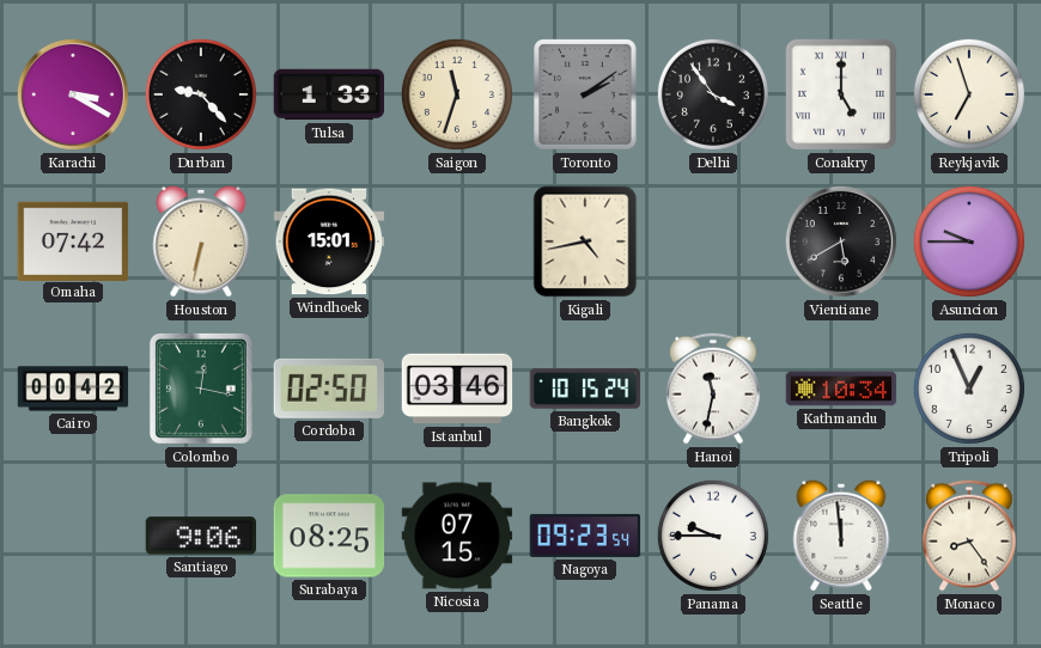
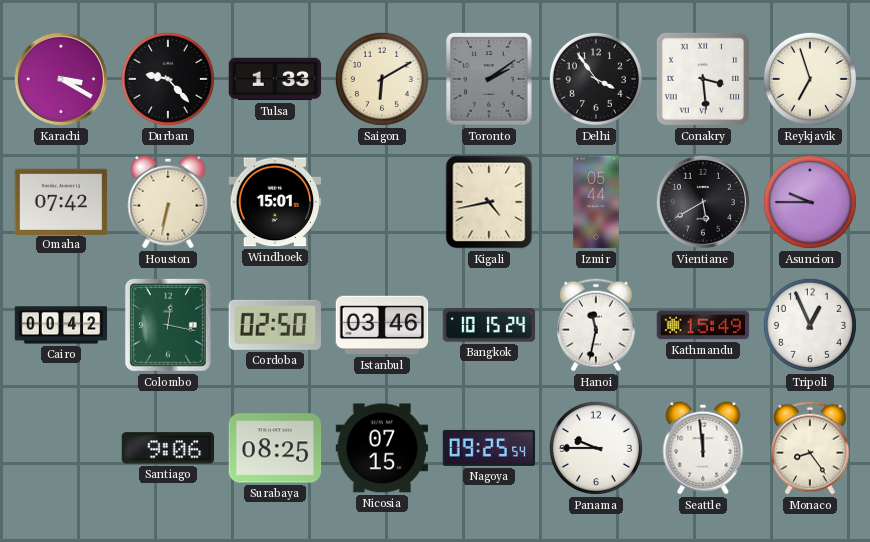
Saigon: 11:33 -> 6:10 (382, 79)
Conakry: 5:00 -> 3:29 (703, 79)
Izmir: none -> 05:44 (596, 202)
Kathmandu: 10:34 -> 15:49 (703, 325)
Nagoya: 09:23 -> 09:25 (489, 448)
